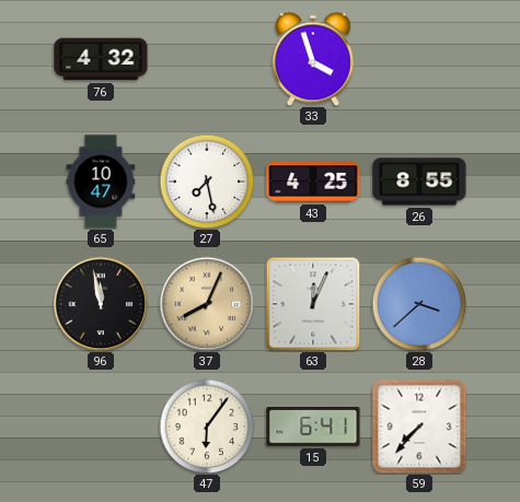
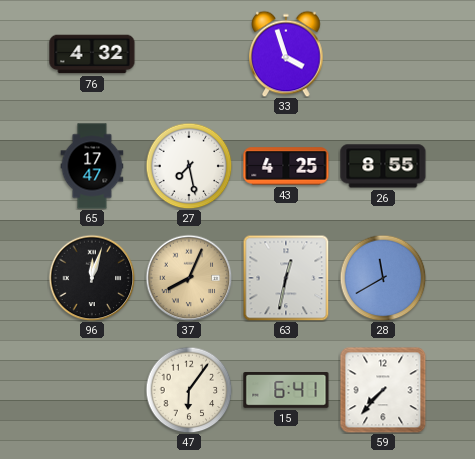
65: 10:47 -> 17:47 (92, 166)
96: 11:58 -> 12:03 (92, 278)
63: 12:04 -> 12:32 (286, 278)
28: 3:38 -> 11:40 (383, 278)
